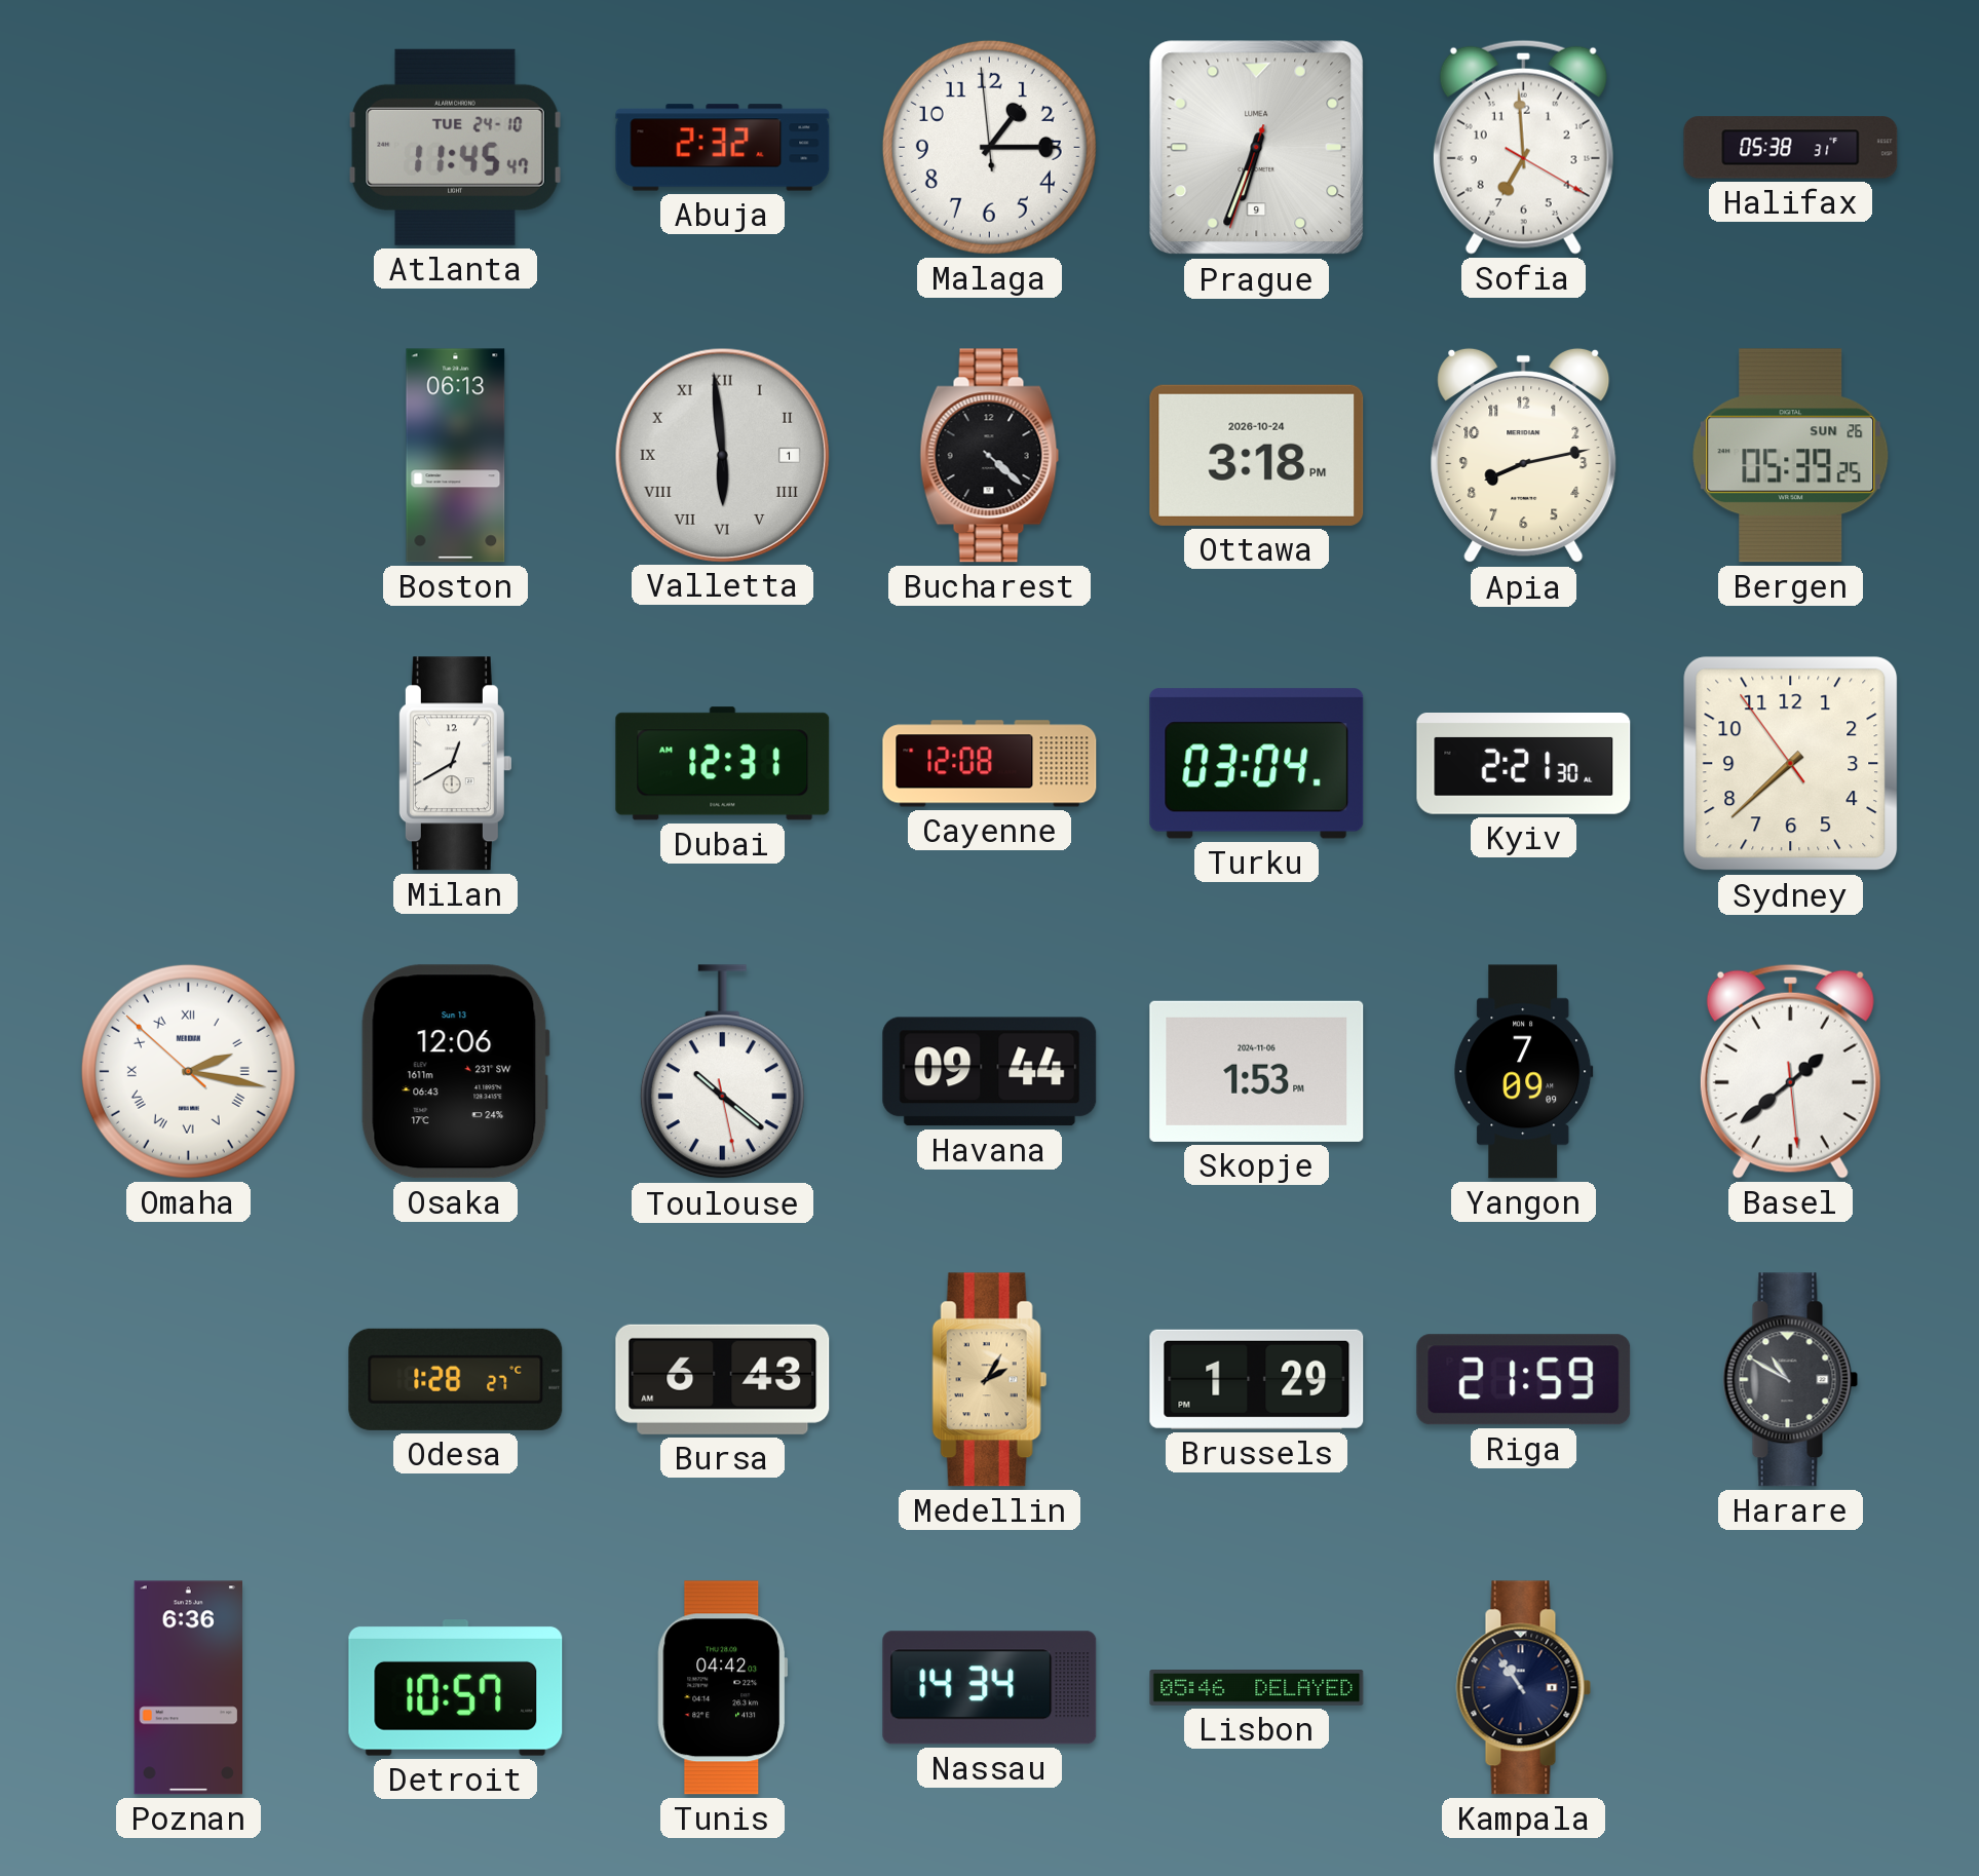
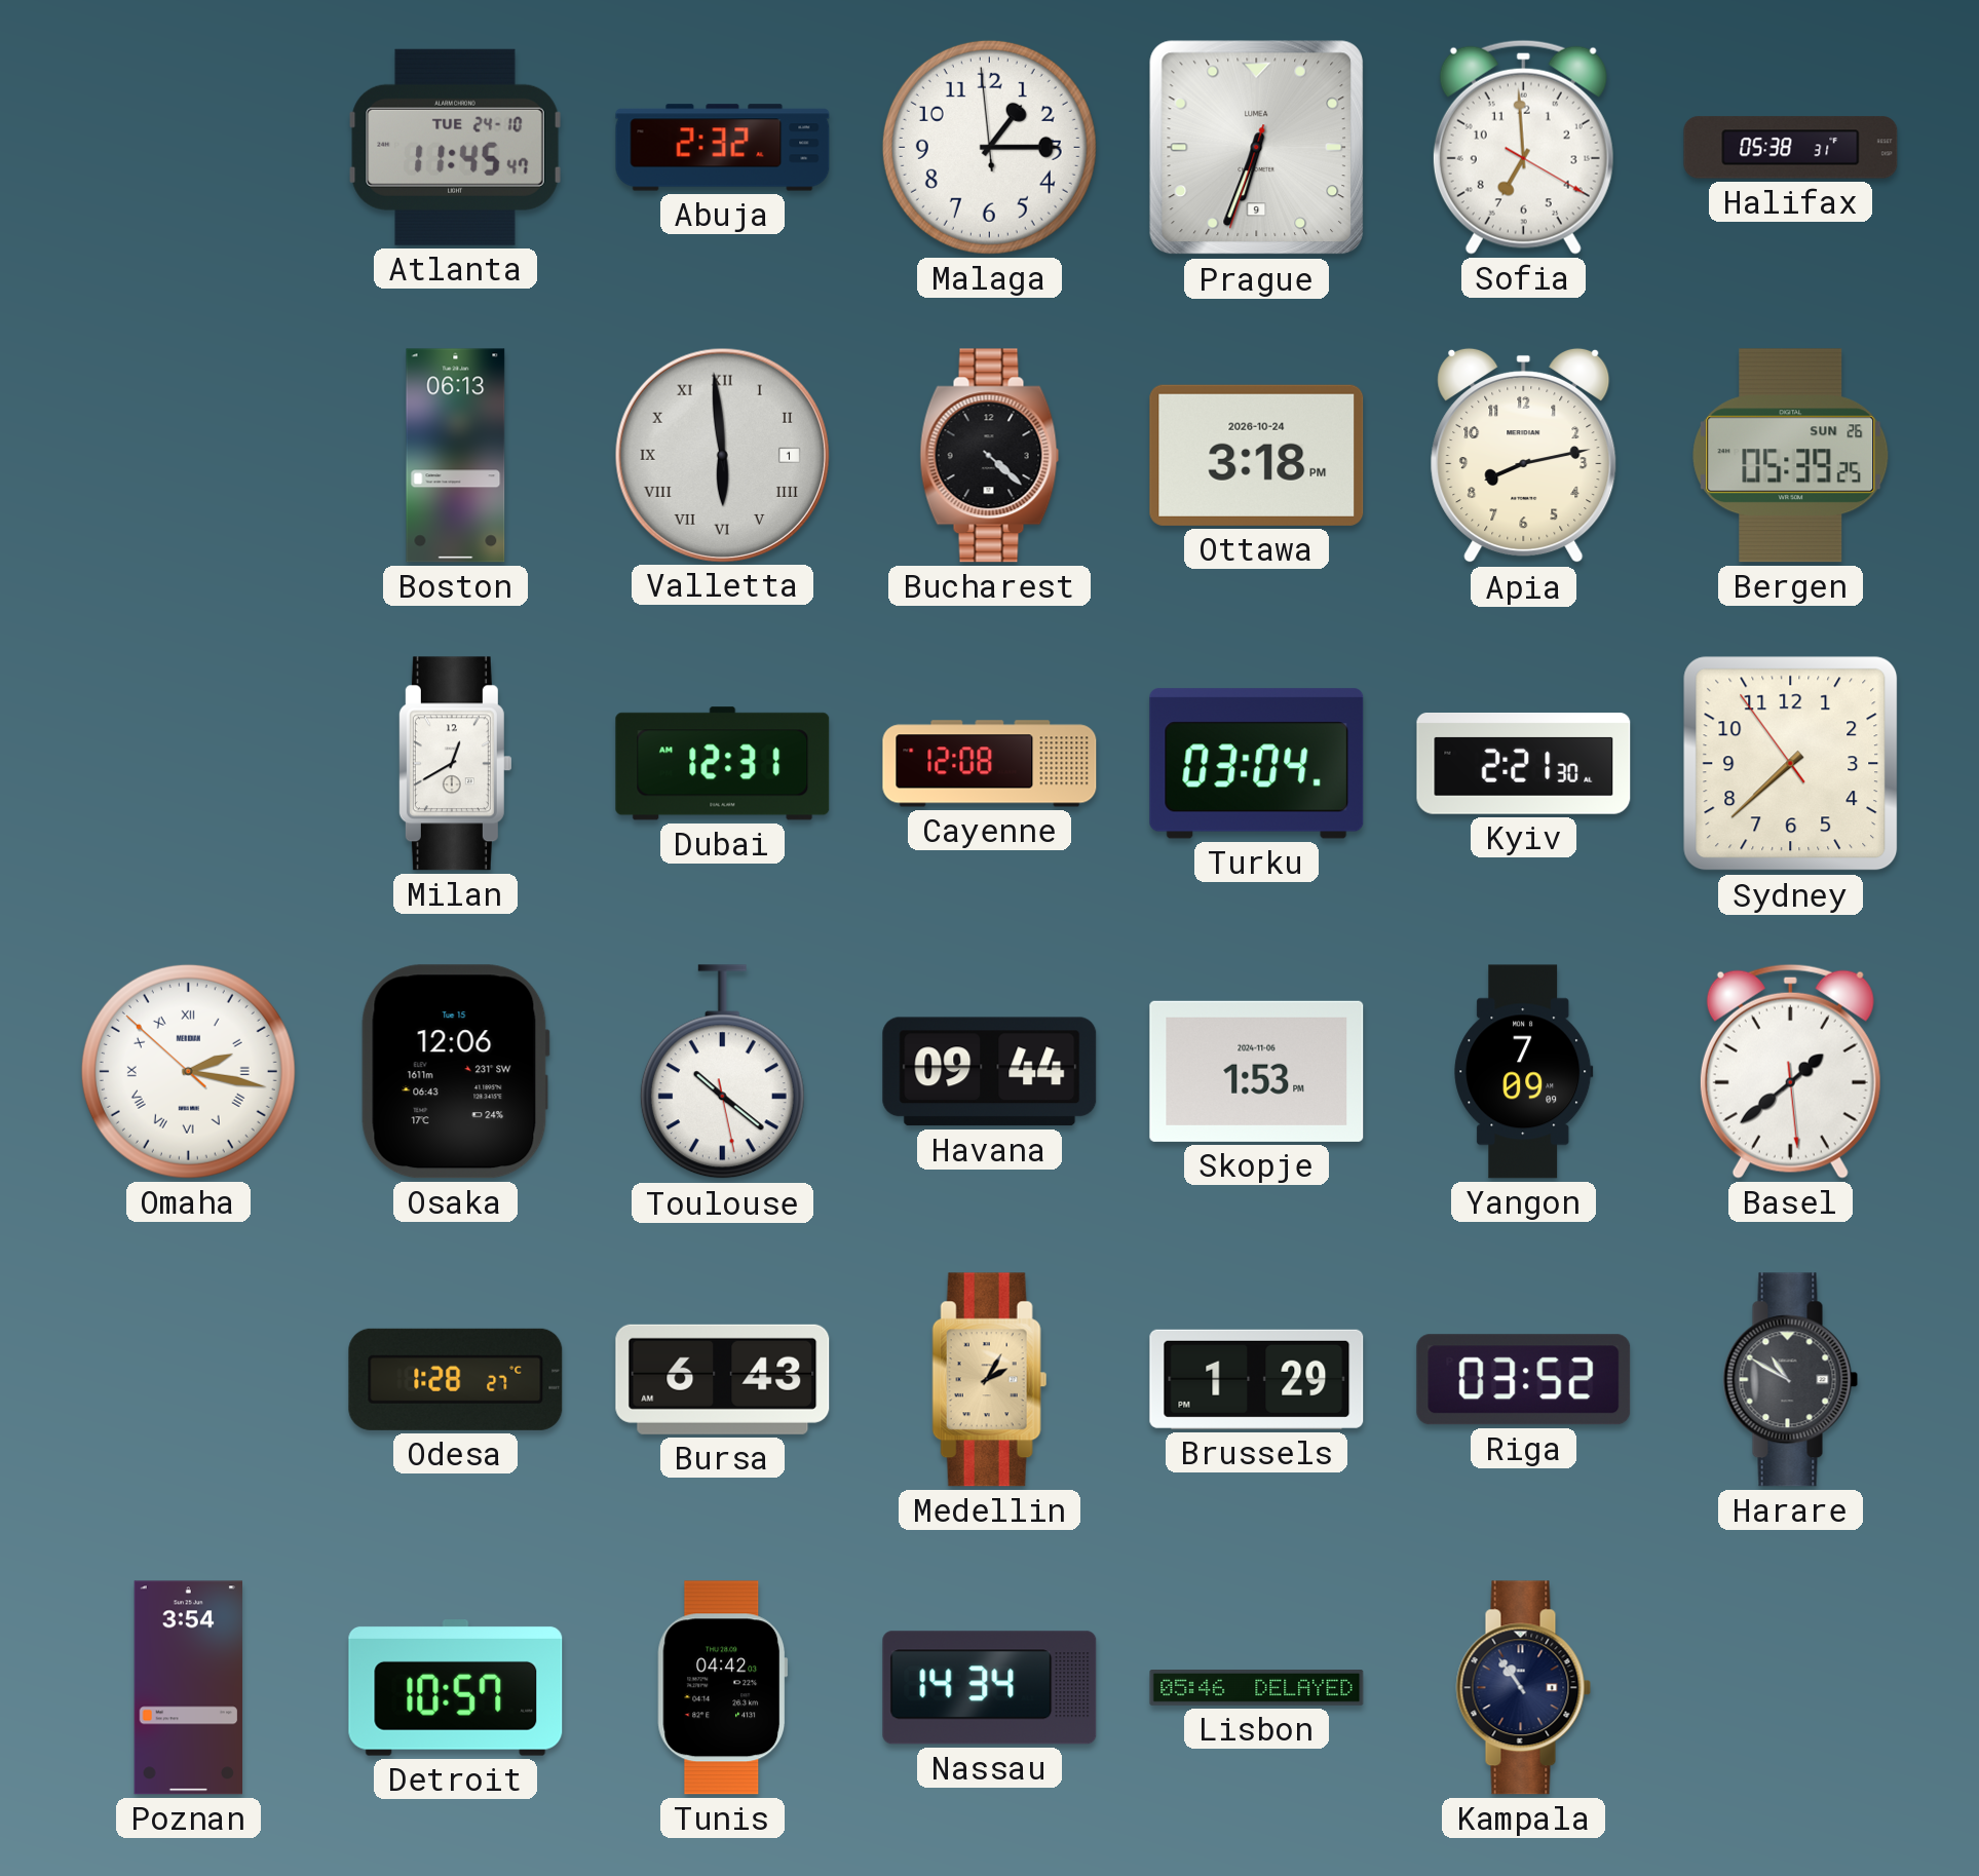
Osaka date: Sun 13 -> Tue 15 (455, 1072)
Riga: 21:59 -> 03:52 (1524, 1380)
Poznan: 6:36 -> 3:54 (188, 1688)
